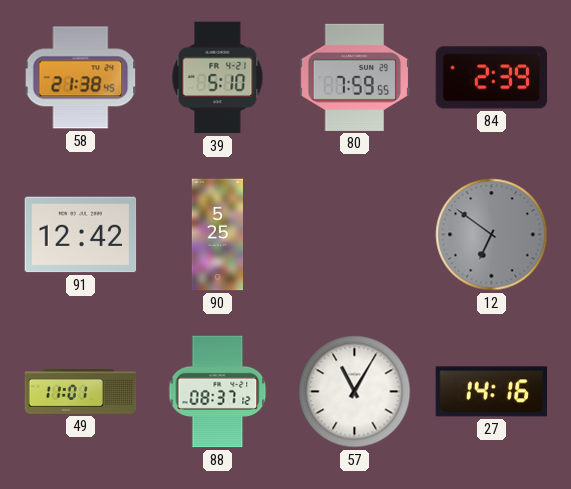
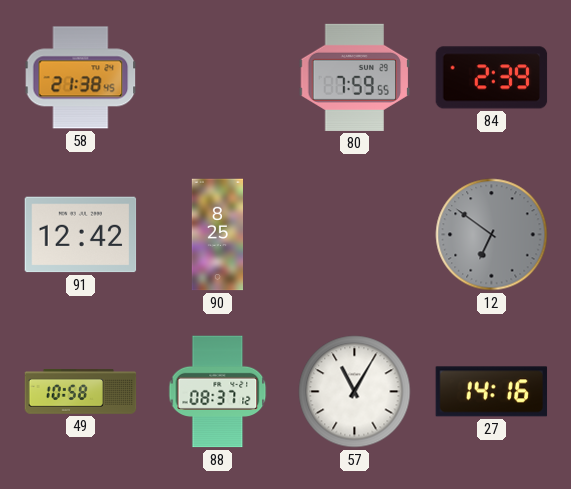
39: 5:10 -> none (218, 78)
90: 5:25 -> 8:25 (217, 235)
49: 11:01 -> 10:58 (81, 392)
